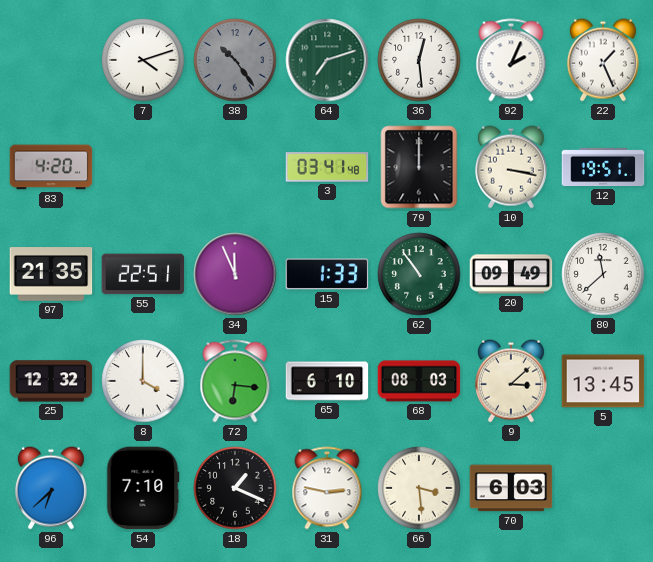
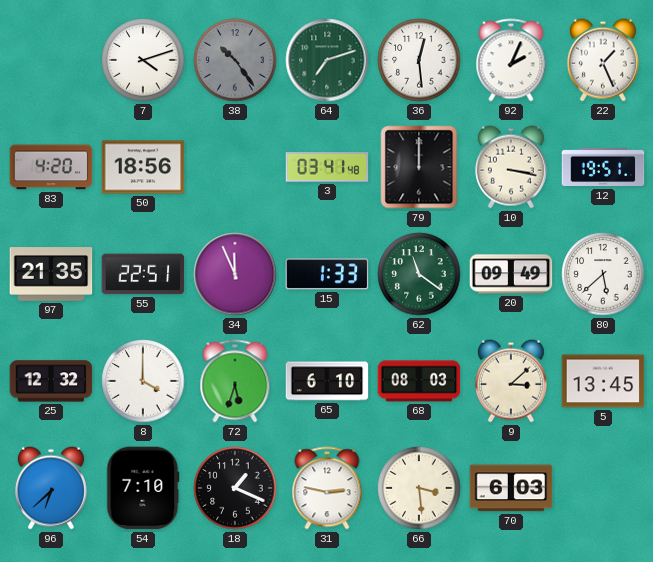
50: none -> 18:56 (143, 167)
62: 10:54 -> 11:21 (419, 274)
80: 11:38 -> 5:38 (603, 274)
72: 6:16 -> 5:33 (235, 381)
